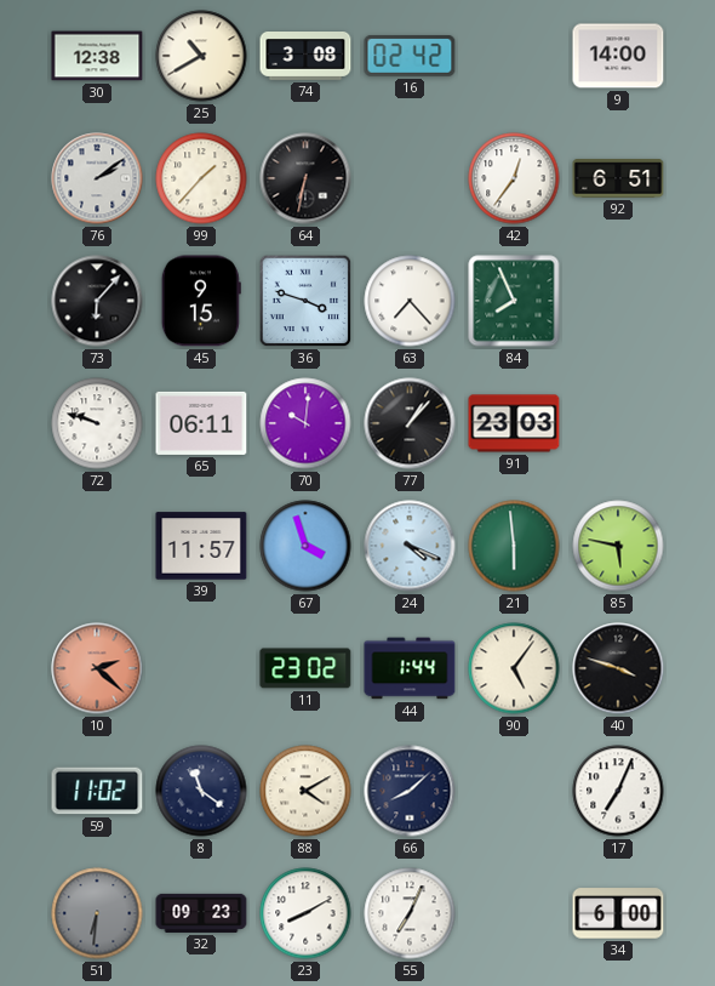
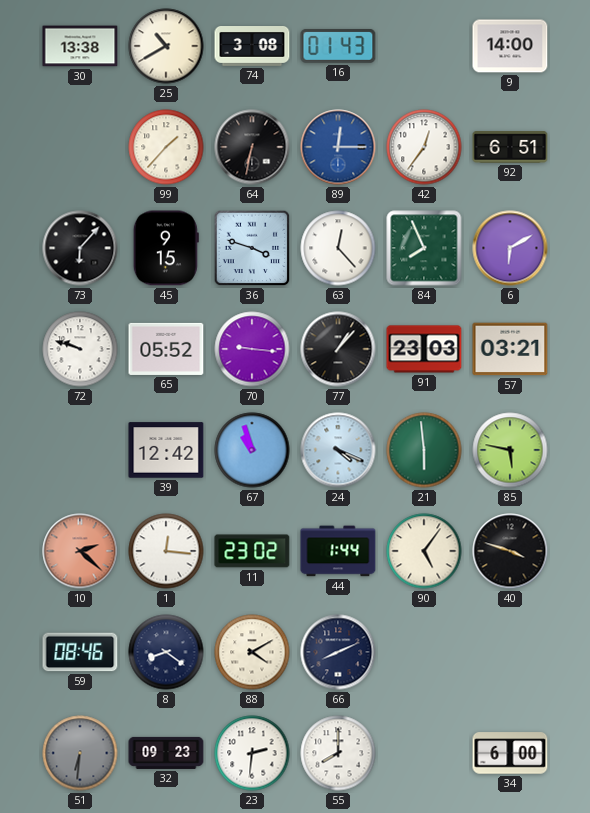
30: 12:38 -> 13:38 (80, 46)
16: 02:42 -> 01:43 (338, 46)
76: 2:09 -> none (97, 178)
89: none -> 12:15 (338, 147)
63: 7:23 -> 12:23 (338, 248)
6: none -> 6:10 (510, 248)
65: 06:11 -> 05:52 (166, 349)
70: 10:01 -> 9:16 (252, 349)
57: none -> 03:21 (510, 349)
39: 11:57 -> 12:42 (166, 450)
67: 3:57 -> 10:57 (252, 450)
1: none -> 12:16 (166, 551)
59: 11:02 -> 08:46 (80, 652)
8: 11:21 -> 8:21 (166, 652)
66: 8:08 -> 8:11 (338, 652)
17: 7:04 -> none (618, 791)
23: 8:10 -> 2:31 (252, 753)
55: 7:04 -> 8:00 (338, 753)
